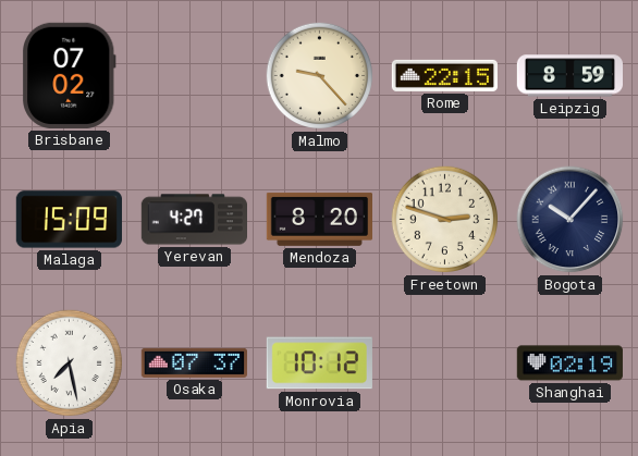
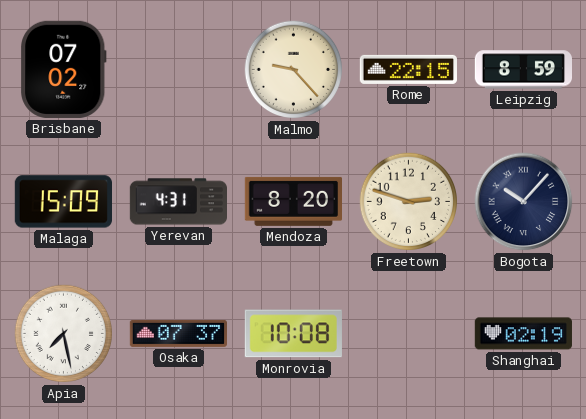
Yerevan: 4:27 -> 4:31 (178, 202)
Monrovia: 10:12 -> 10:08 (293, 334)
